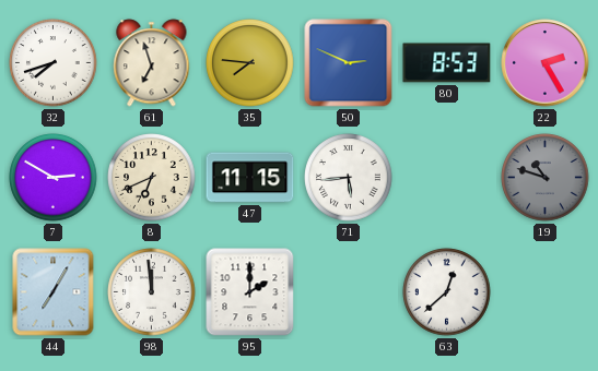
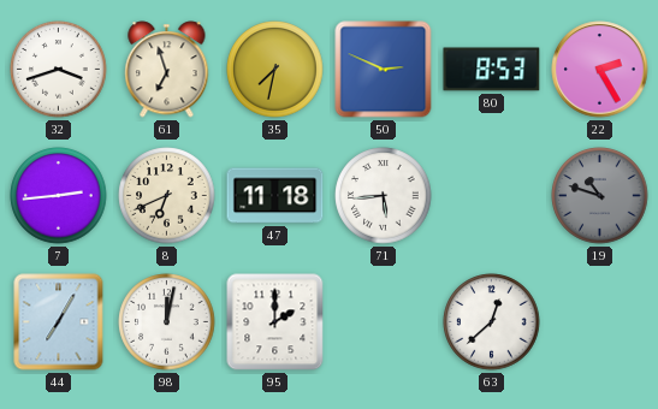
32: 7:42 -> 3:42 (59, 70)
35: 7:46 -> 7:32 (275, 70)
7: 2:50 -> 2:44 (59, 196)
47: 11:15 -> 11:18 (275, 196)
98: 11:59 -> 12:02 (167, 322)
